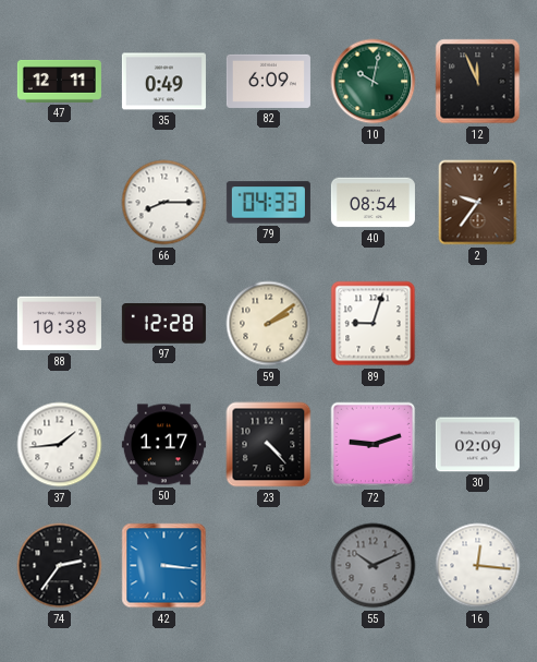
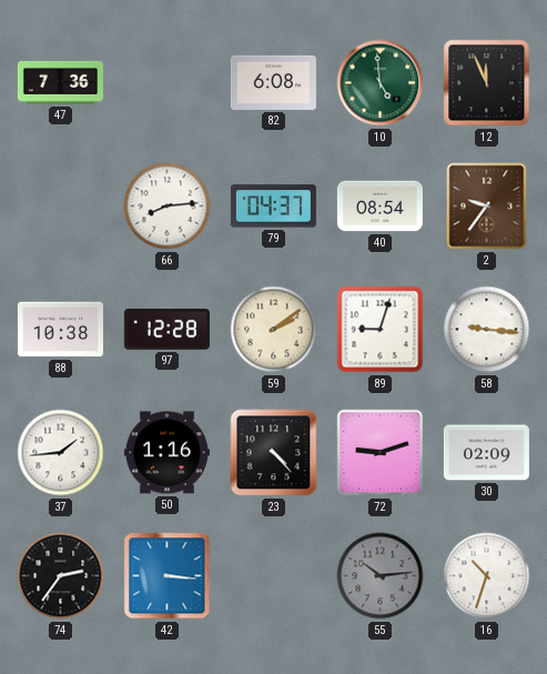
47: 12:11 -> 7:36 (60, 82)
35: 0:49 -> none (163, 82)
82: 6:09 -> 6:08 (273, 82)
10: 10:02 -> 4:59 (381, 83)
66: 8:15 -> 8:14 (168, 207)
79: 04:33 -> 04:37 (273, 207)
58: none -> 9:16 (487, 330)
50: 1:17 -> 1:16 (166, 453)
55: 10:11 -> 10:14 (381, 576)
16: 12:16 -> 10:33 (487, 576)
